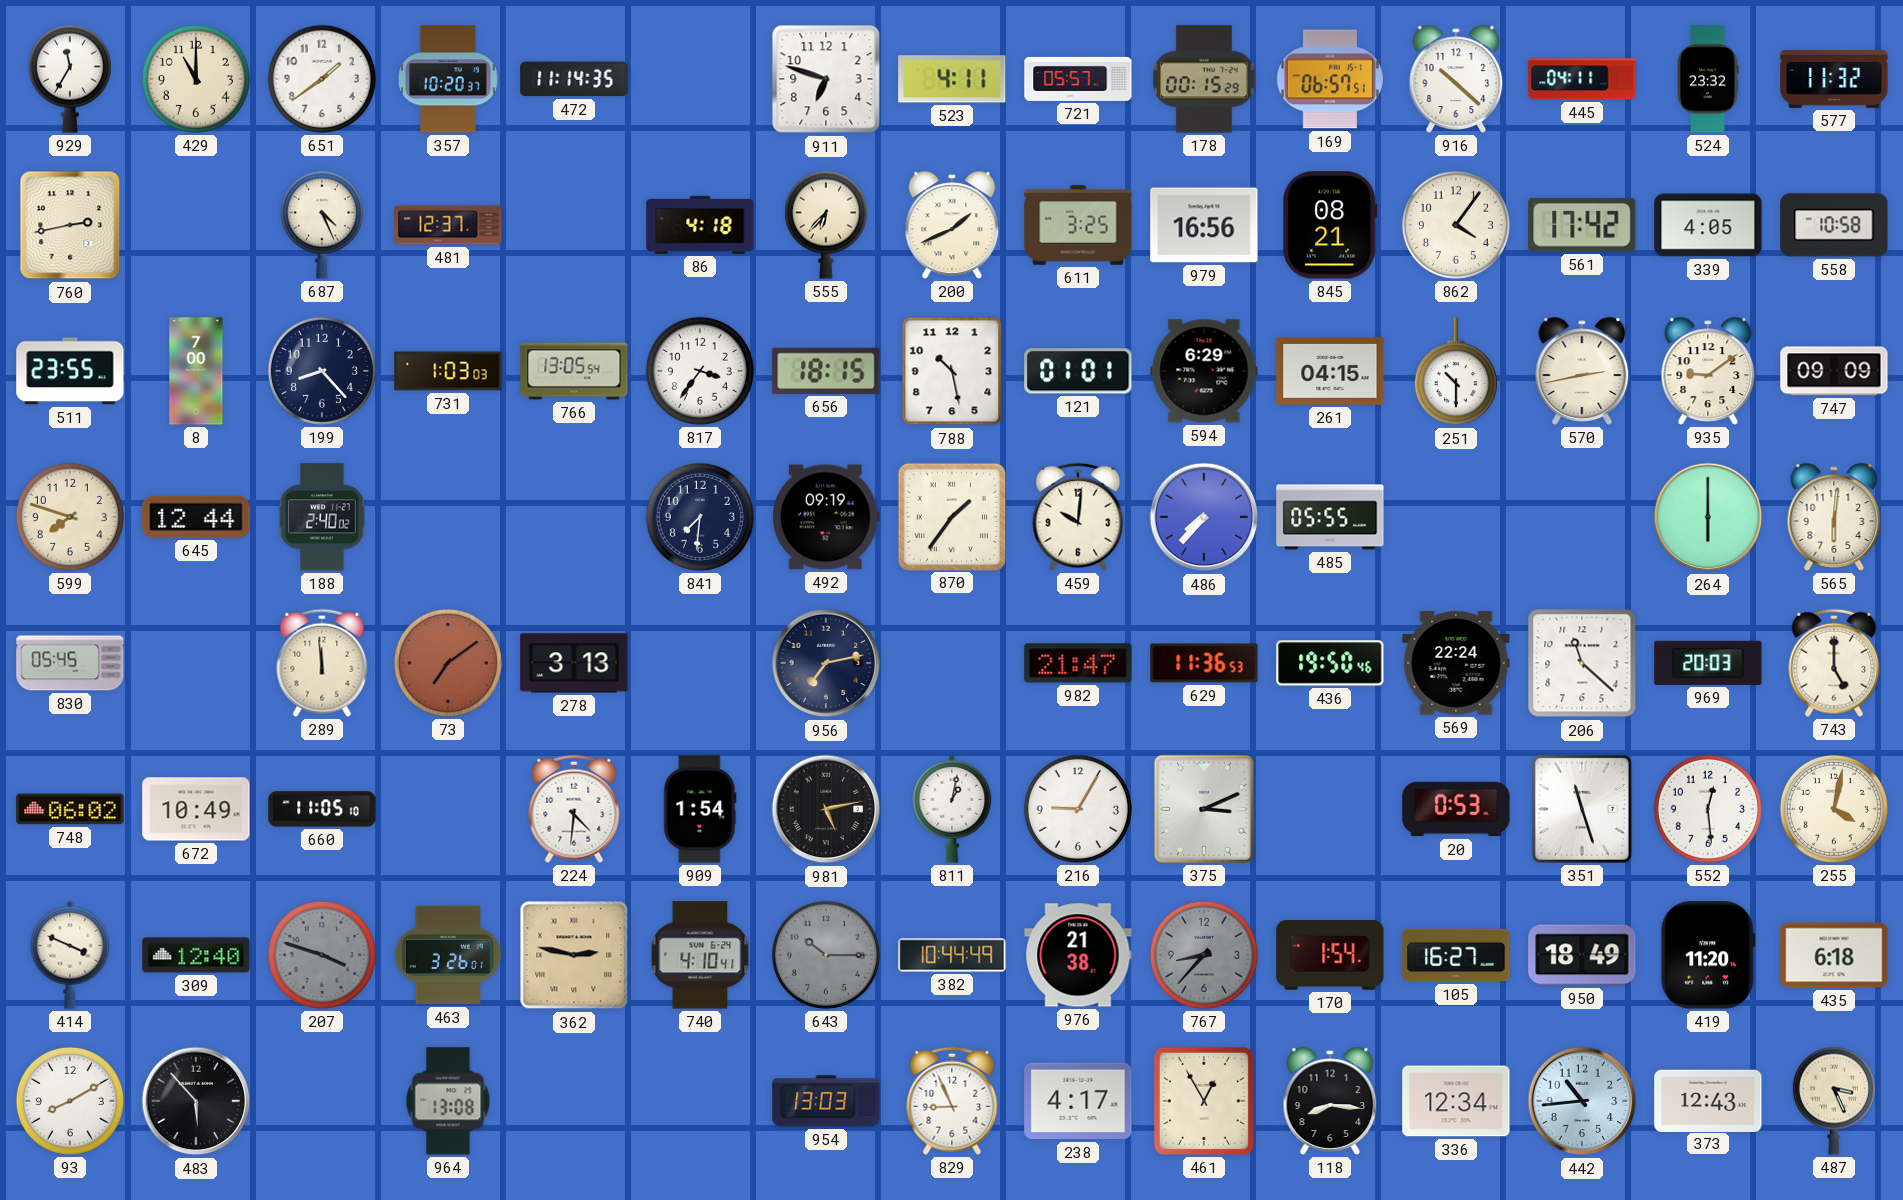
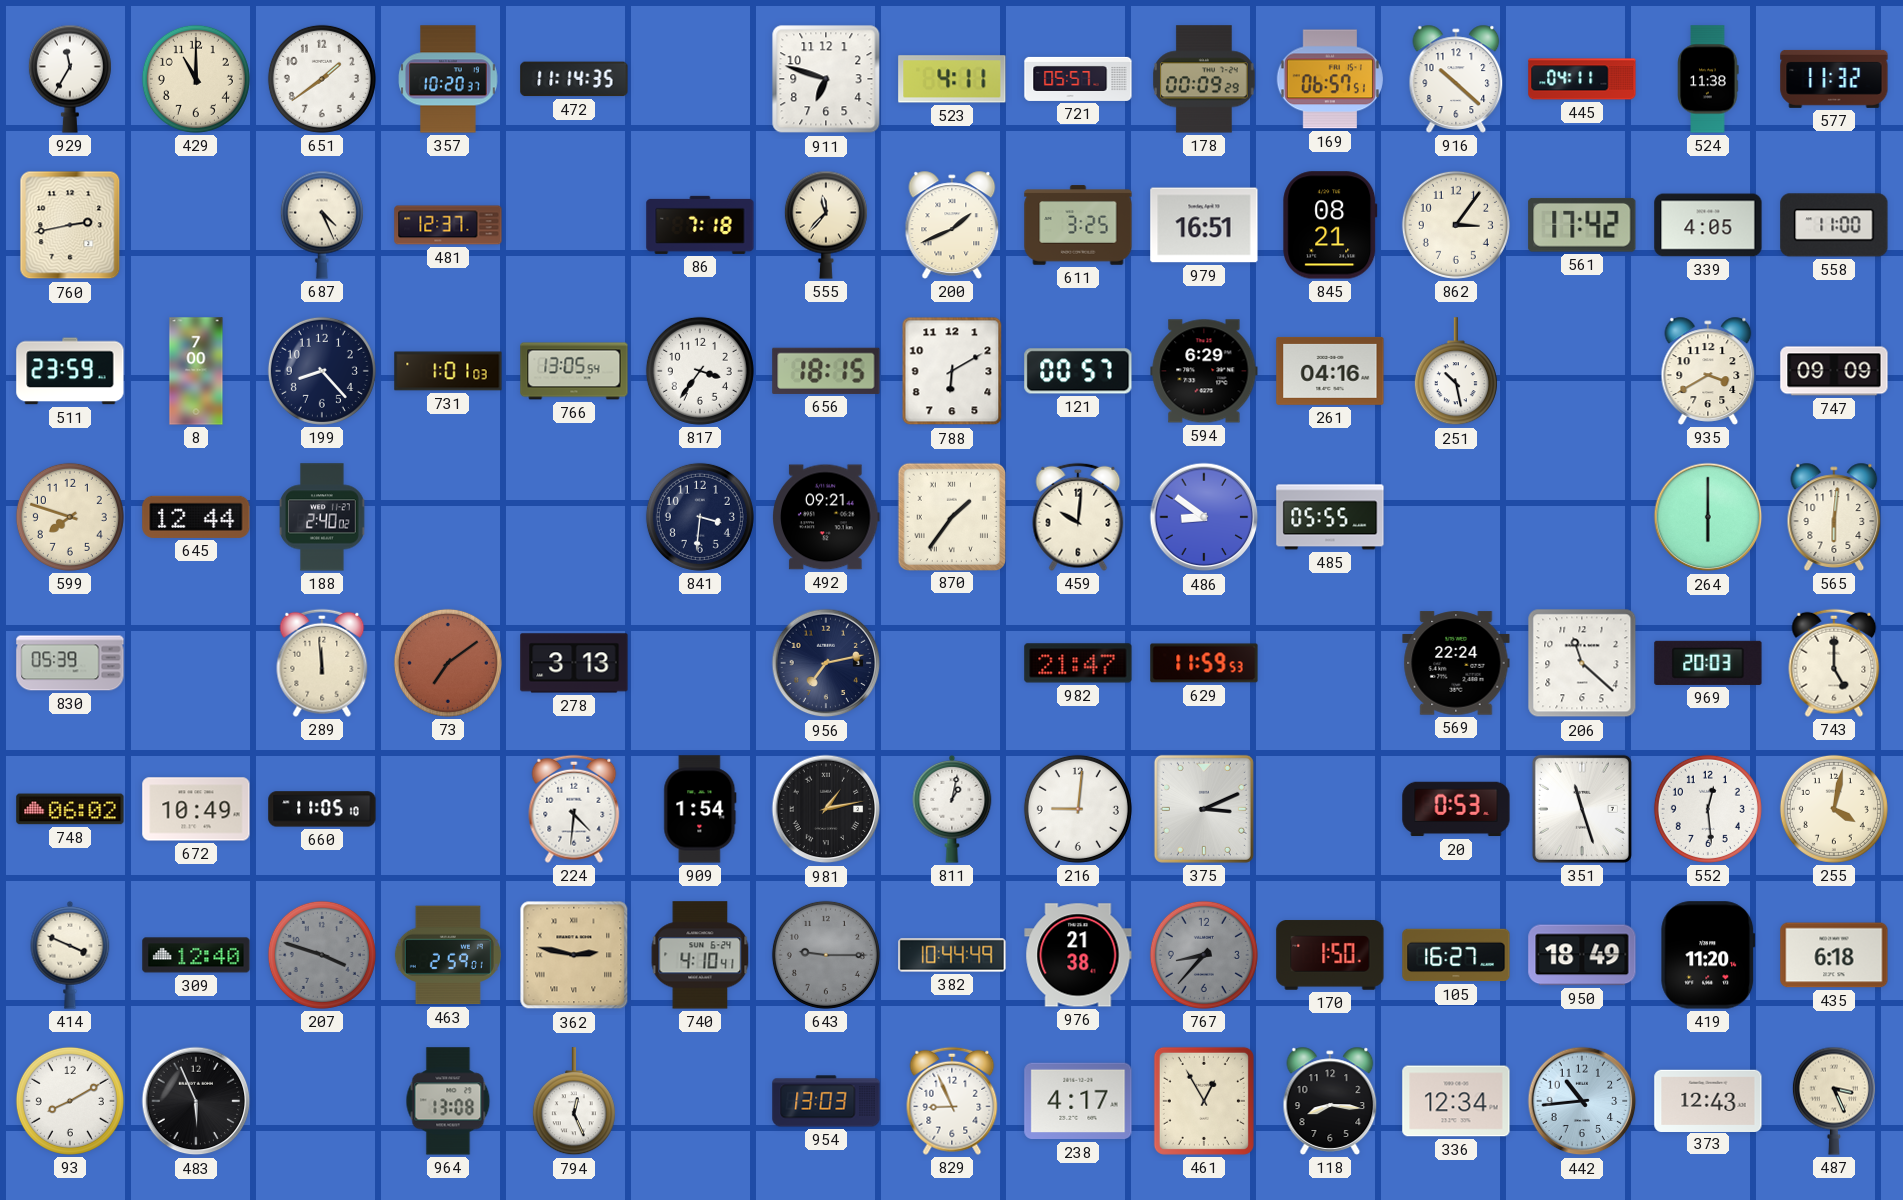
178: 00:15 -> 00:09 (1205, 79)
524: 23:32 -> 11:38 (1708, 79)
86: 4:18 -> 7:18 (700, 225)
555: 6:37 -> 11:37 (826, 225)
979: 16:56 -> 16:51 (1204, 225)
862: 4:06 -> 3:06 (1456, 225)
558: 10:58 -> 11:00 (1834, 225)
511: 23:55 -> 23:59 (70, 371)
731: 1:03 -> 1:01 (448, 371)
788: 10:28 -> 6:10 (952, 371)
121: 01:01 -> 00:57 (1078, 371)
261: 04:15 -> 04:16 (1330, 371)
251: 10:30 -> 10:28 (1456, 372)
570: 2:43 -> none (1582, 371)
935: 9:09 -> 3:40 (1708, 371)
841: 7:31 -> 3:31 (700, 517)
492: 09:19 -> 09:21 (826, 517)
486: 7:37 -> 8:51 (1204, 517)
830: 05:45 -> 05:39 (70, 663)
629: 11:36 -> 11:59 (1204, 663)
436: 19:50 -> none (1330, 663)
981: 5:13 -> 1:13 (826, 809)
216: 9:05 -> 9:01 (1078, 809)
463: 3:26 -> 2:59 (448, 955)
643: 10:15 -> 9:15 (826, 955)
170: 1:54 -> 1:50 (1330, 955)
483: 5:53 -> 5:56 (196, 1101)
794: none -> 12:26 (574, 1102)
